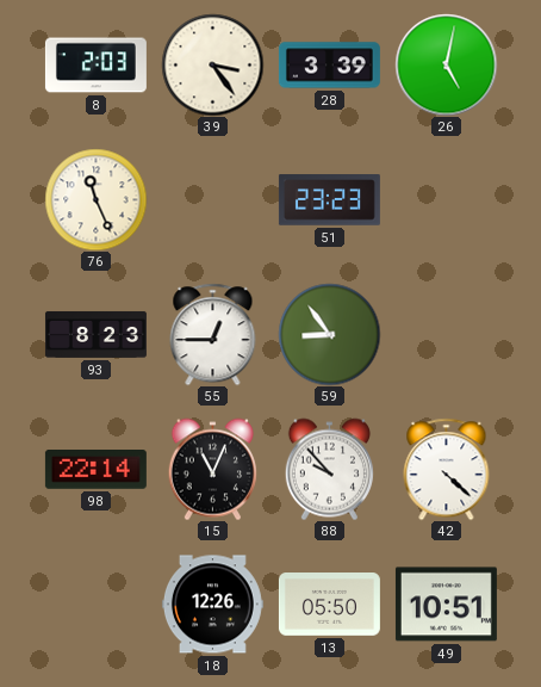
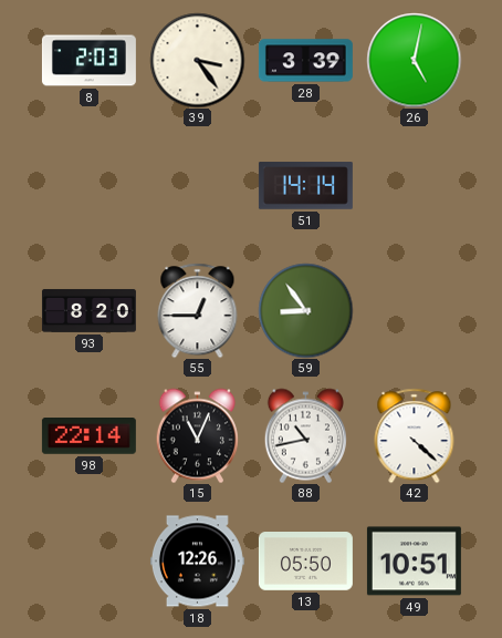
76: 11:26 -> none (95, 199)
51: 23:23 -> 14:14 (305, 186)
93: 8:23 -> 8:20 (88, 310)
88: 9:53 -> 10:43 (305, 435)
